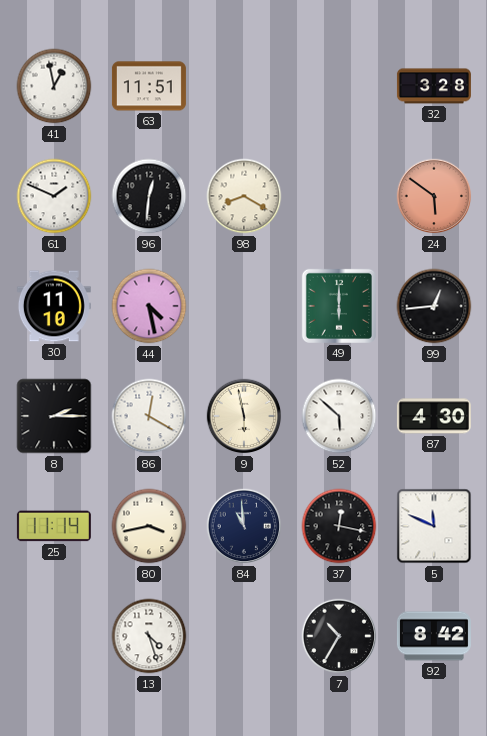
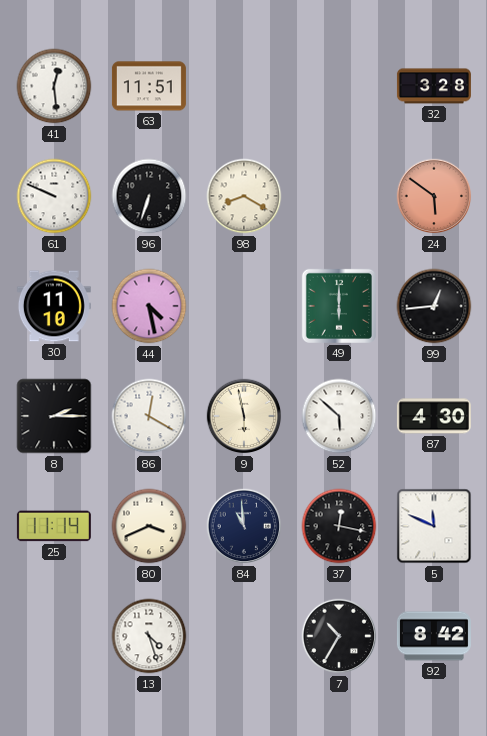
41: 12:58 -> 12:29 (54, 86)
61: 1:49 -> 9:49 (54, 196)
96: 12:31 -> 6:33 (149, 196)
80: 3:43 -> 3:41 (149, 526)
